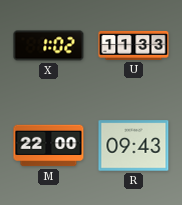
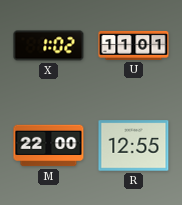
U: 11:33 -> 11:01 (134, 46)
R: 09:43 -> 12:55 (134, 146)
